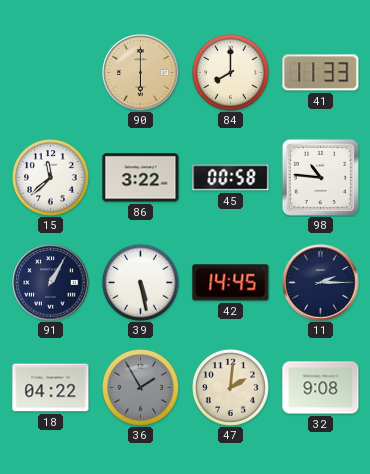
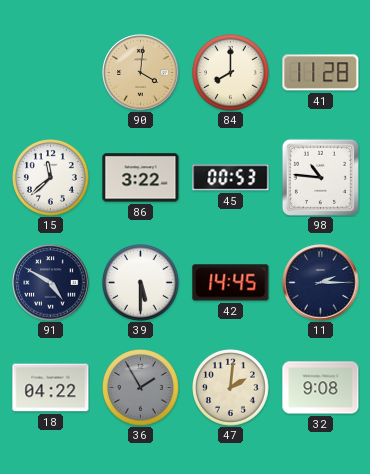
90: 6:00 -> 4:01 (141, 73)
41: 11:33 -> 11:28 (321, 73)
45: 00:58 -> 00:53 (231, 178)
91: 1:05 -> 4:50 (51, 283)
39: 5:28 -> 5:30 (141, 283)
